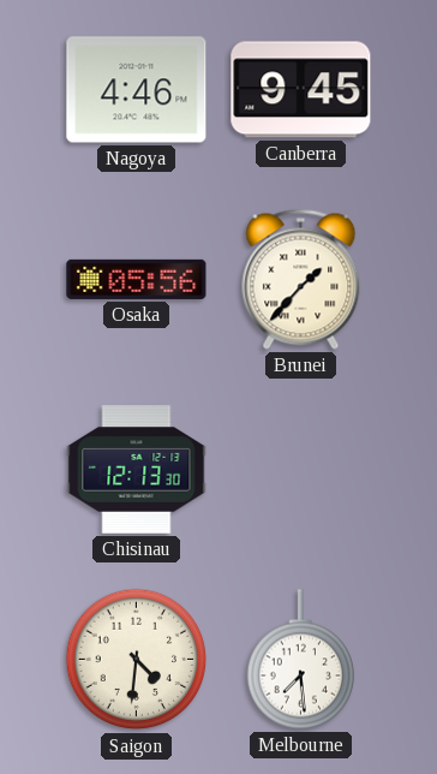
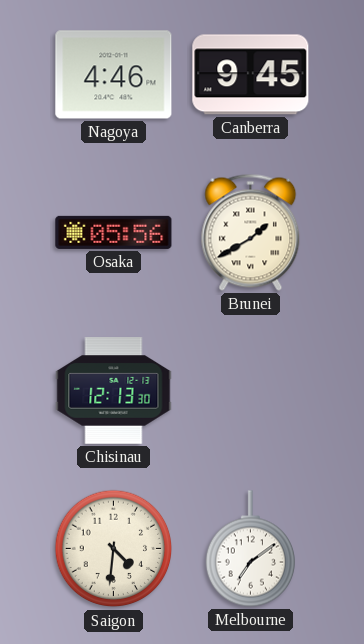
Brunei: 1:37 -> 1:40 (251, 232)
Melbourne: 7:29 -> 7:09 (250, 549)
